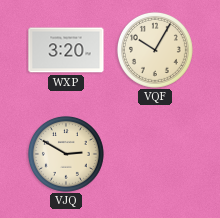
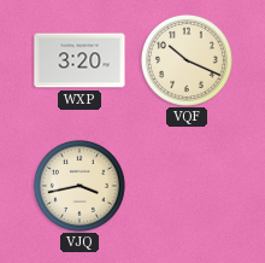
VQF: 10:05 -> 10:19 (187, 60)
VJQ: 2:50 -> 3:43 (79, 186)
